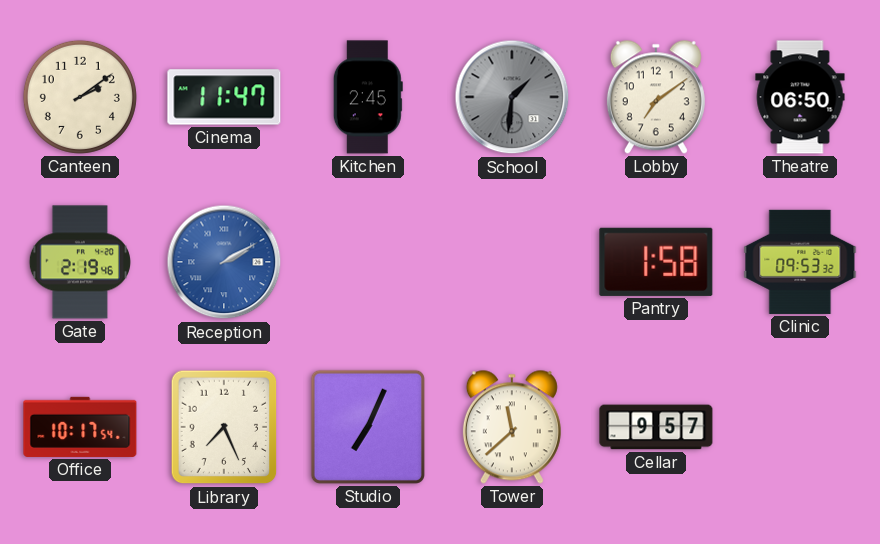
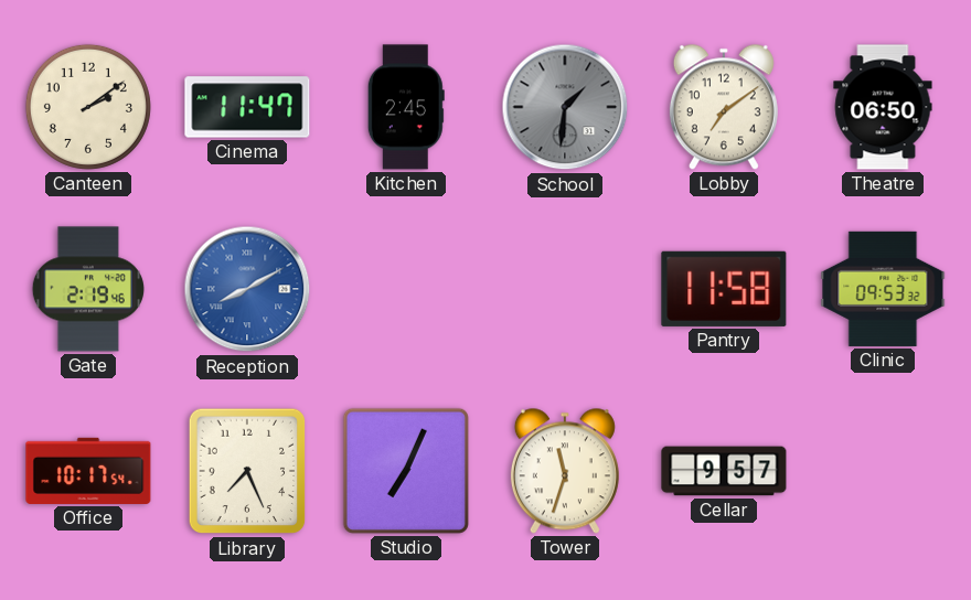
Reception: 2:10 -> 8:10 (247, 289)
Pantry: 1:58 -> 11:58 (724, 289)
Tower: 11:38 -> 11:33 (565, 471)
